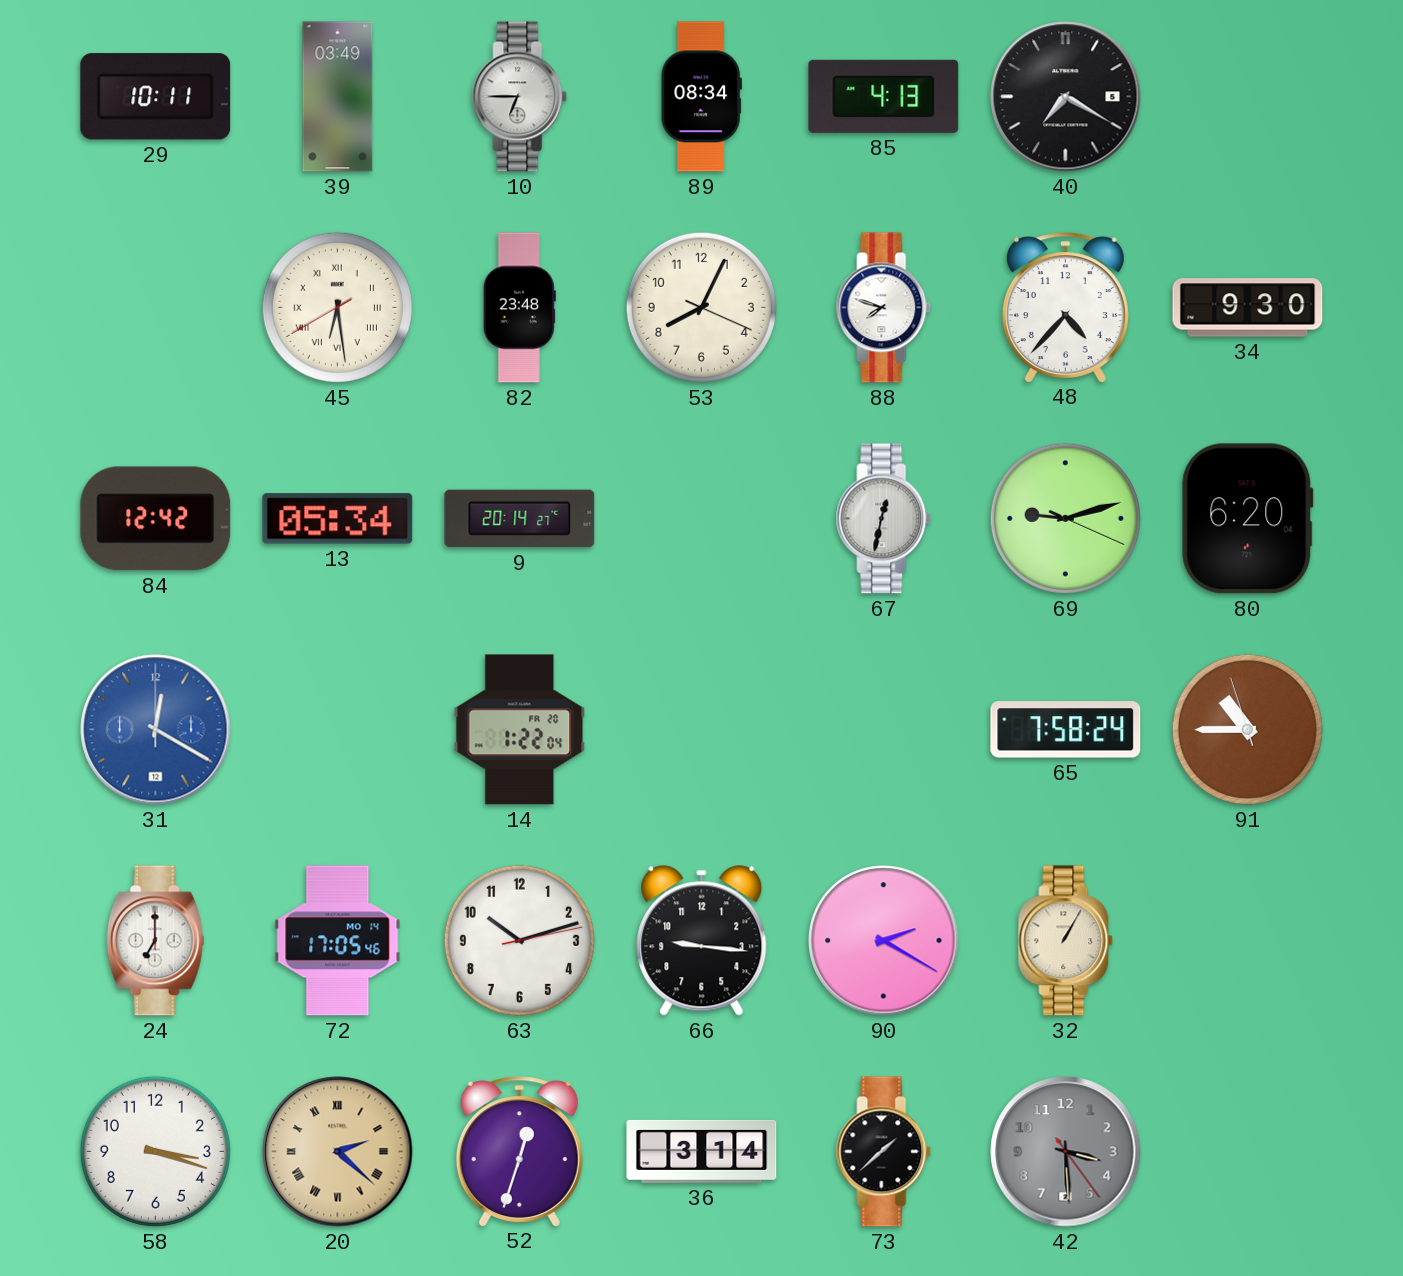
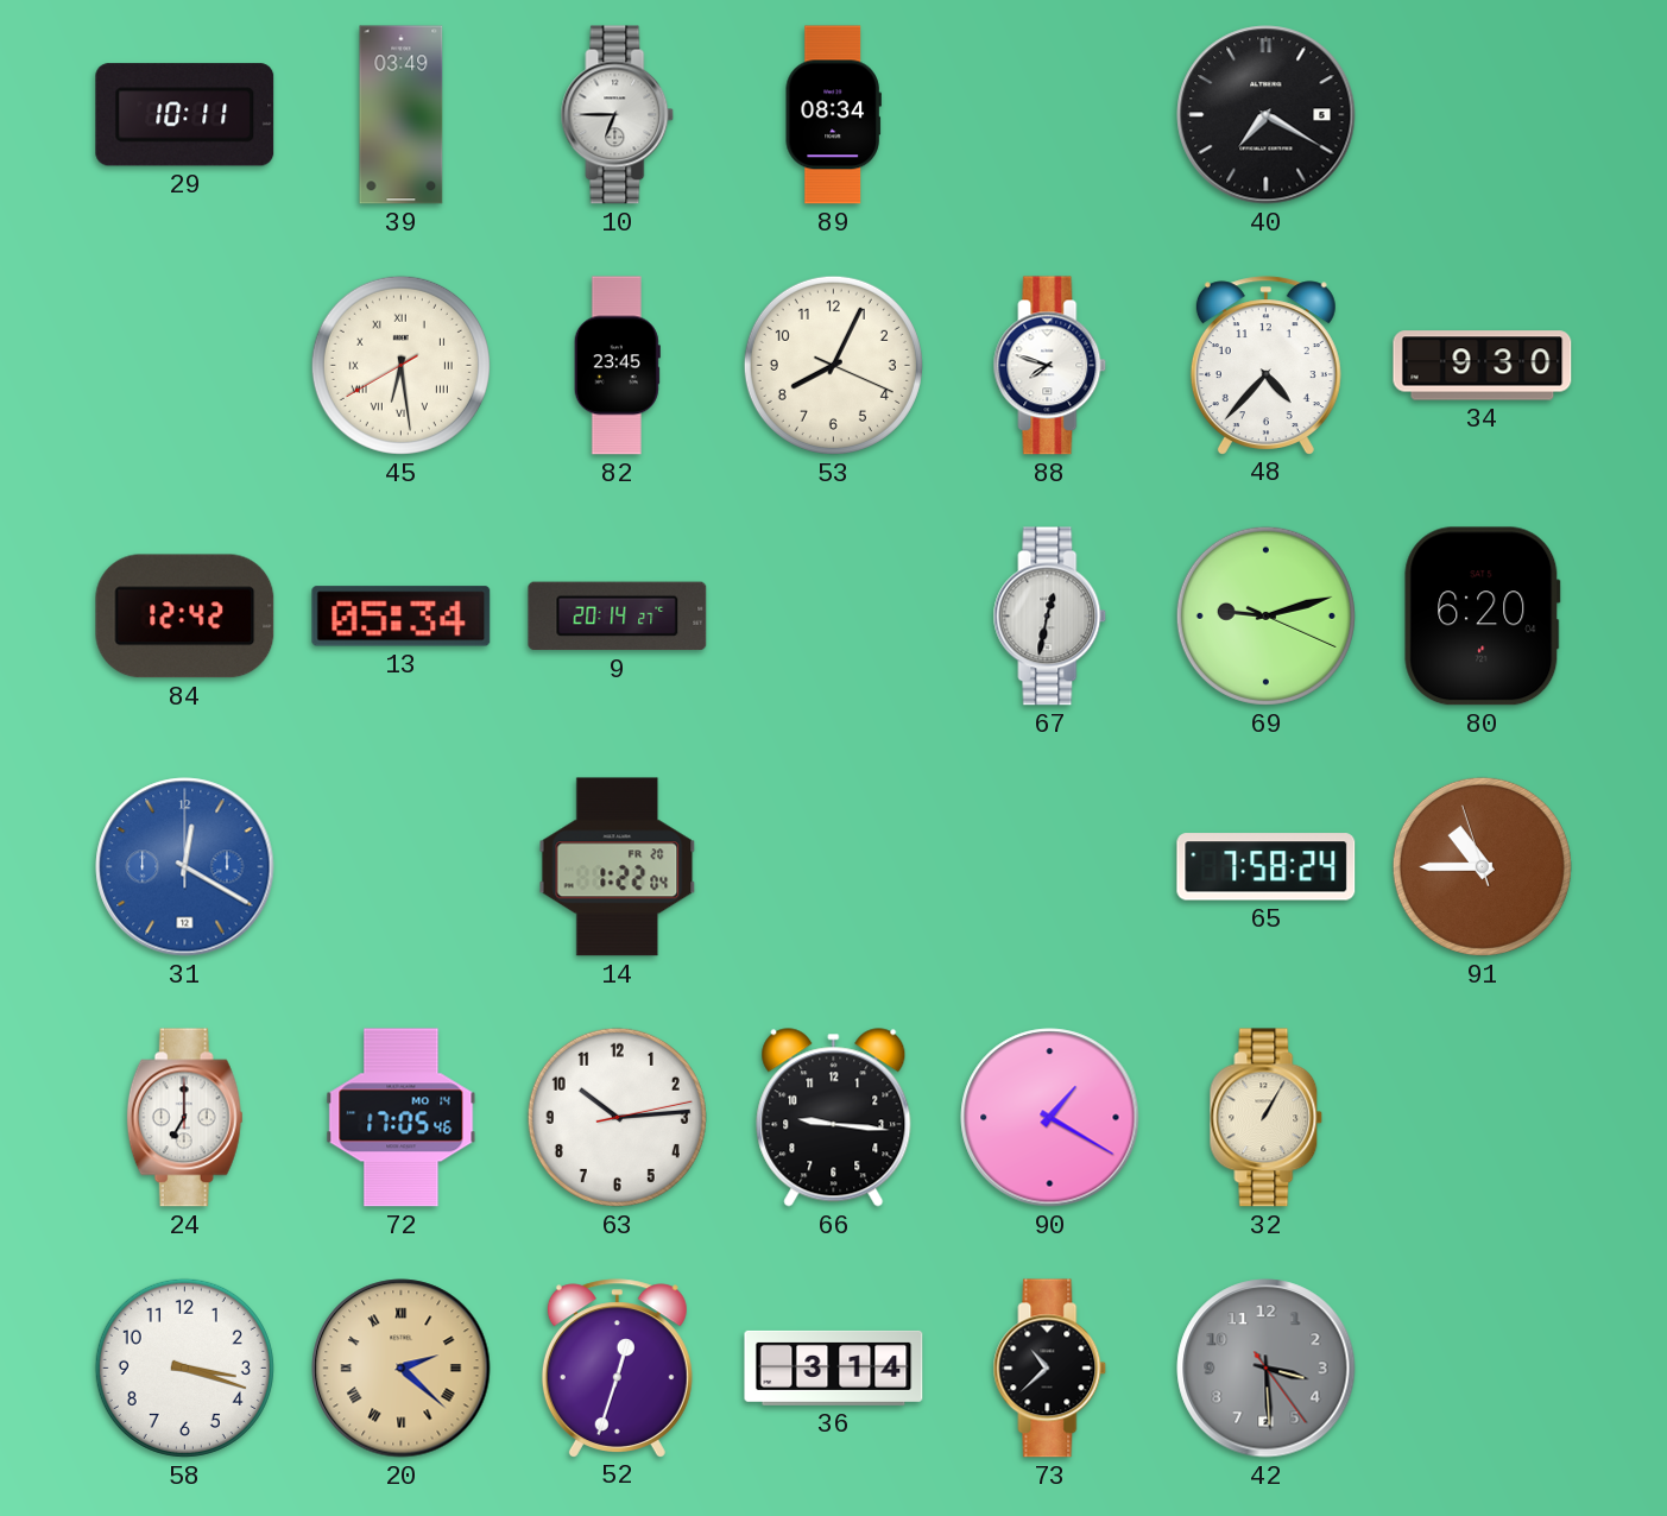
85: 4:13 -> none (884, 96)
82: 23:48 -> 23:45 (617, 366)
63: 10:12 -> 10:14 (617, 1117)
90: 2:20 -> 1:20 (1050, 1118)
73: 1:38 -> 10:38 (1050, 1369)
